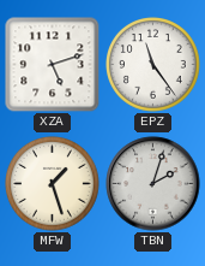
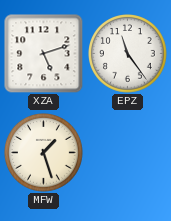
TBN: 2:03 -> none (153, 184)
